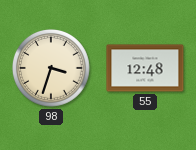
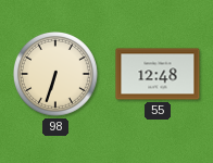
98: 3:33 -> 6:33 (57, 75)
